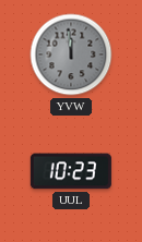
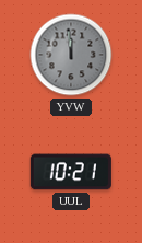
UUL: 10:23 -> 10:21 (71, 172)
